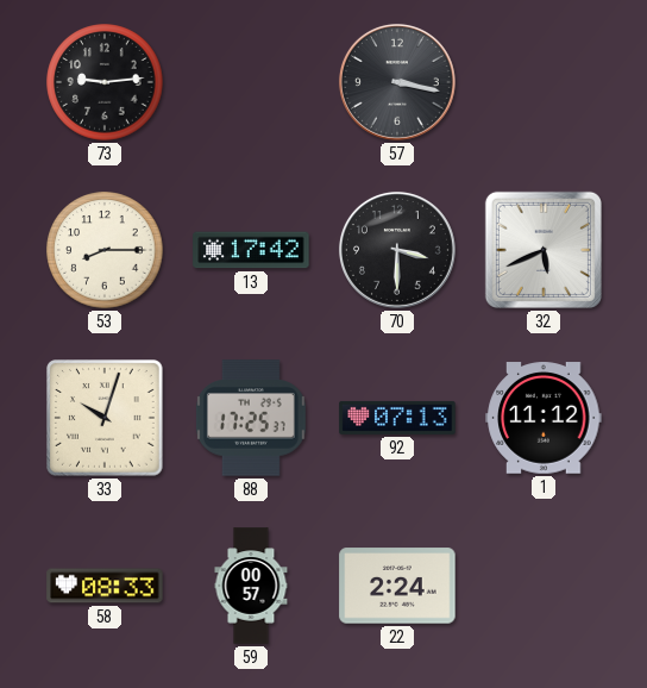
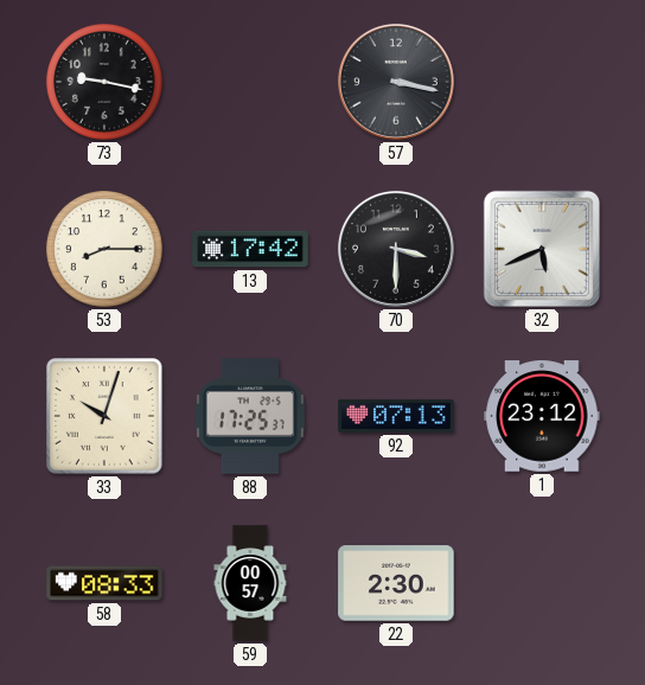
73: 9:14 -> 9:17 (104, 82)
1: 11:12 -> 23:12 (542, 416)
22: 2:24 -> 2:30 (396, 583)
